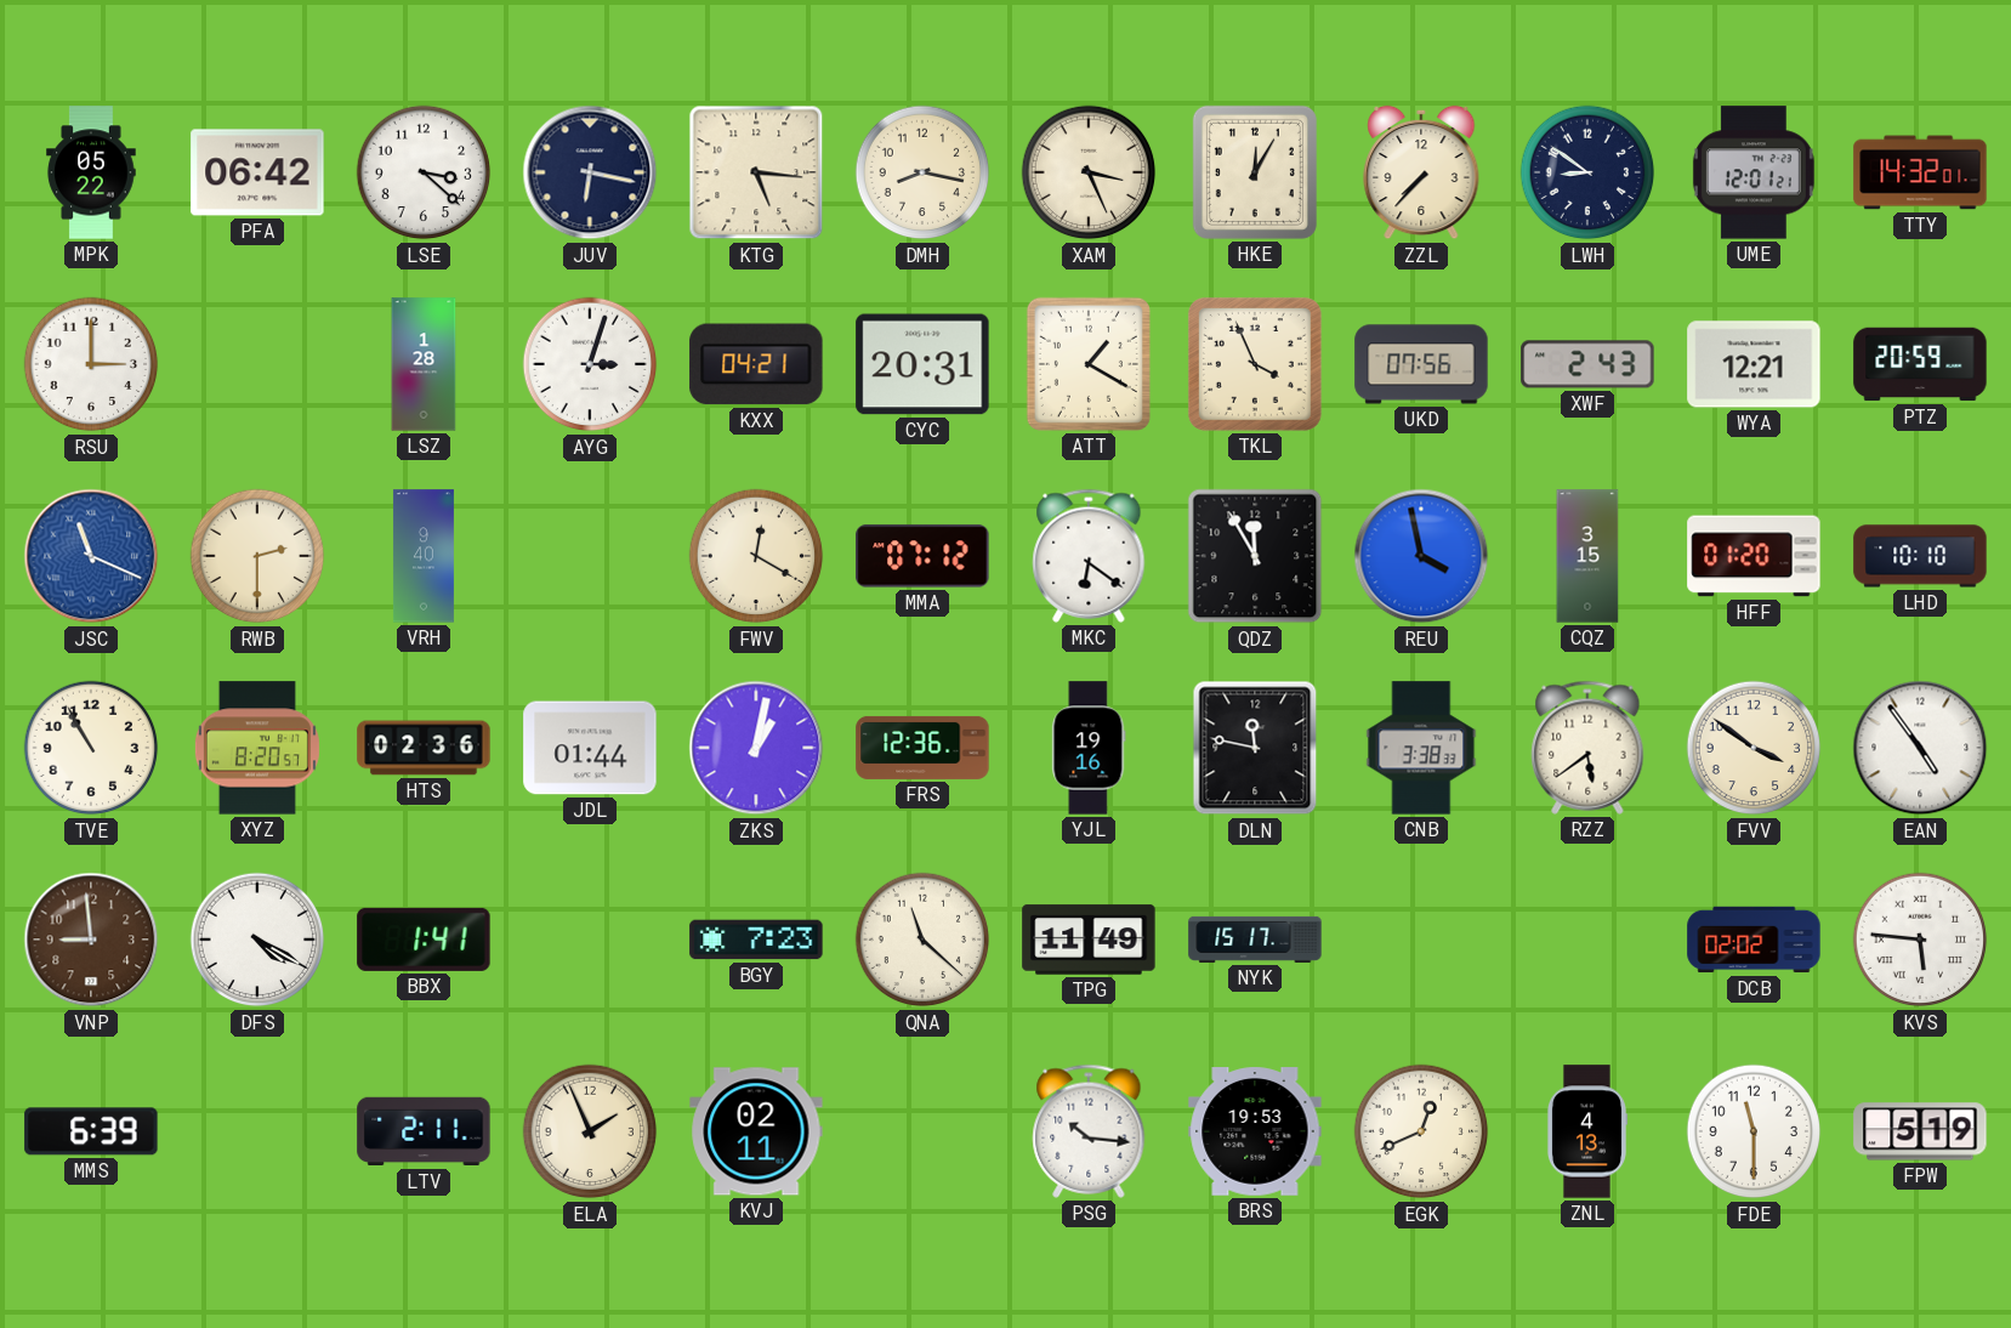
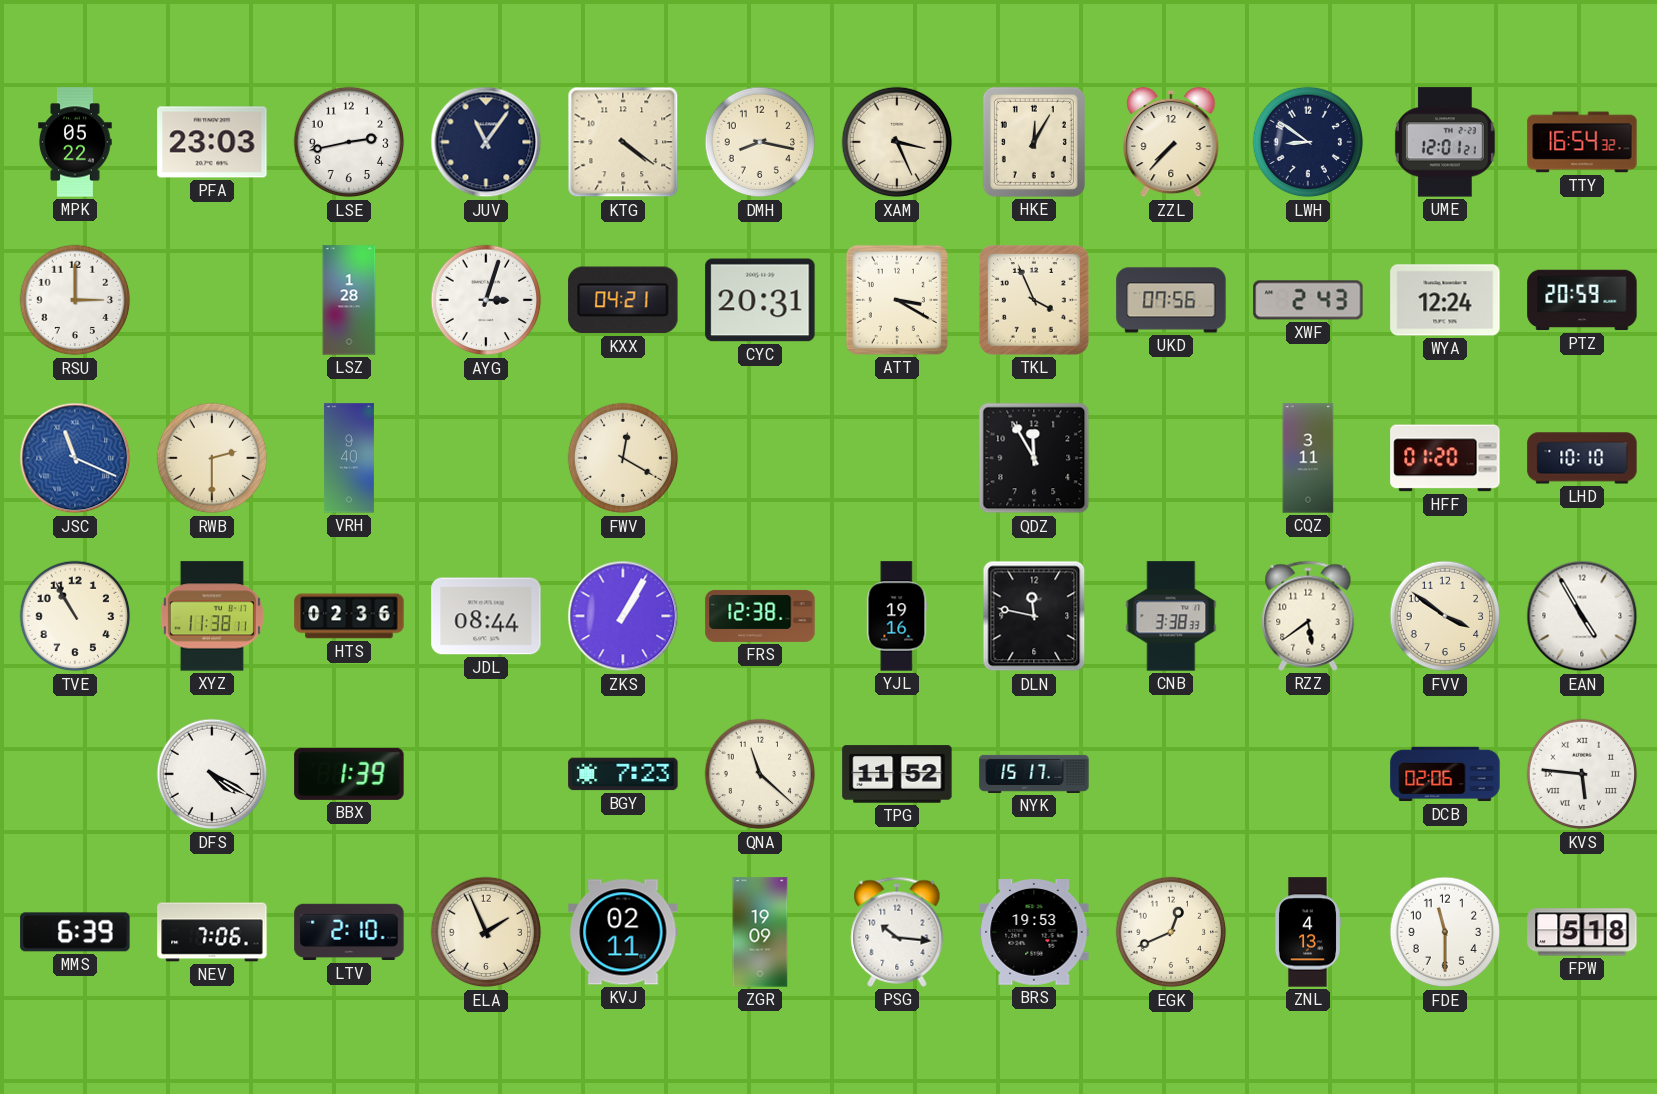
PFA: 06:42 -> 23:03 (212, 142)
LSE: 3:22 -> 2:43 (349, 142)
JUV: 6:17 -> 11:06 (486, 142)
KTG: 5:16 -> 4:21 (623, 142)
TTY: 14:32 -> 16:54 (1582, 142)
ATT: 1:20 -> 3:20 (897, 300)
WYA: 12:21 -> 12:24 (1445, 300)
MMA: 07:12 -> none (922, 556)
MKC: 6:21 -> none (1089, 556)
REU: 3:58 -> none (1421, 556)
CQZ: 3:15 -> 3:11 (1308, 458)
XYZ: 8:20 -> 11:38 (212, 616)
JDL: 01:44 -> 08:44 (486, 616)
ZKS: 1:02 -> 1:05 (623, 616)
FRS: 12:36 -> 12:38 (760, 616)
EAN: 4:54 -> 4:55 (1582, 616)
VNP: 8:59 -> none (91, 940)
BBX: 1:41 -> 1:39 (349, 774)
TPG: 11:49 -> 11:52 (897, 774)
DCB: 02:02 -> 02:06 (1445, 774)
NEV: none -> 7:06 (212, 932)
LTV: 2:11 -> 2:10 (349, 932)
ZGR: none -> 19:09 (760, 932)
FPW: 5:19 -> 5:18 (1582, 932)
